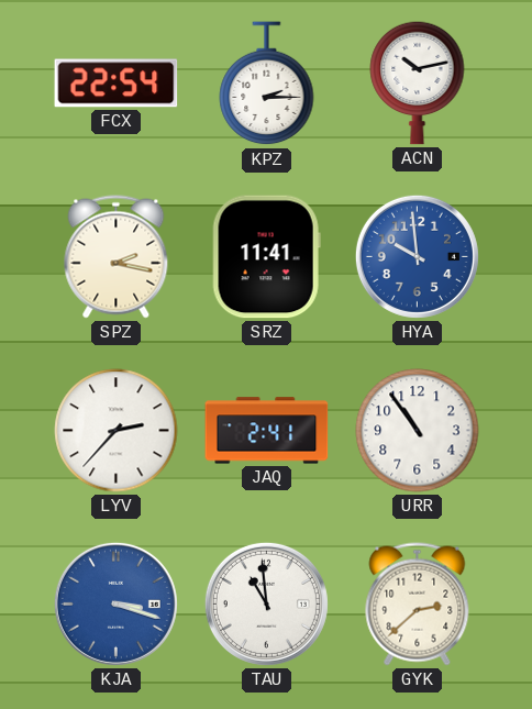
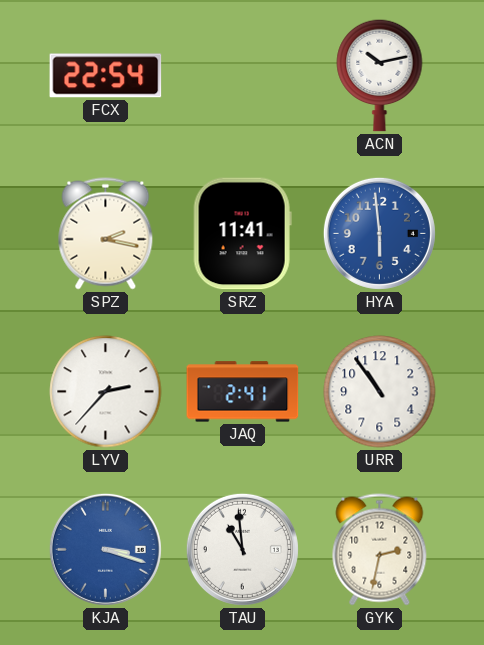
KPZ: 2:15 -> none (267, 84)
HYA: 9:59 -> 5:59 (379, 233)
GYK: 2:38 -> 2:32 (380, 550)
